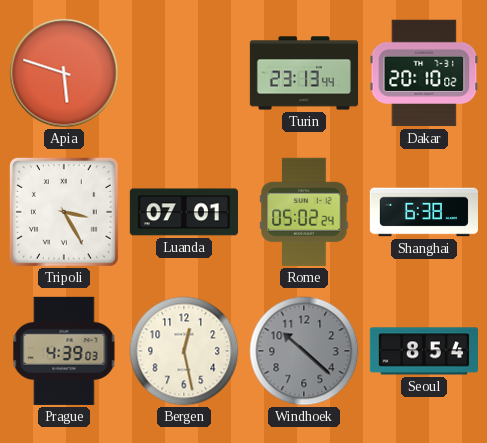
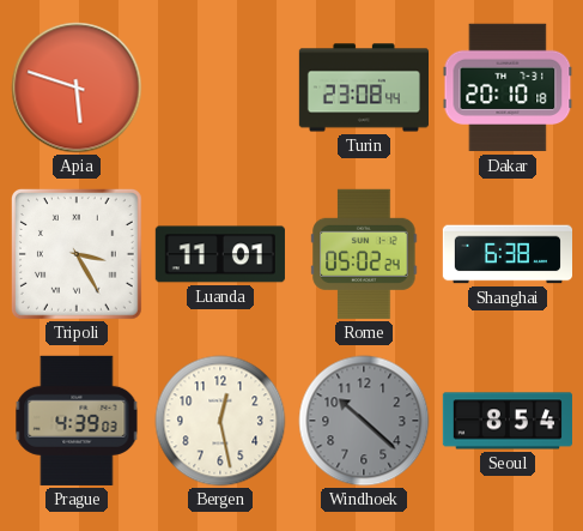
Turin: 23:13 -> 23:08 (363, 88)
Dakar: 20:10:02 -> 20:10:18 (508, 88)
Luanda: 07:01 -> 11:01 (220, 254)
